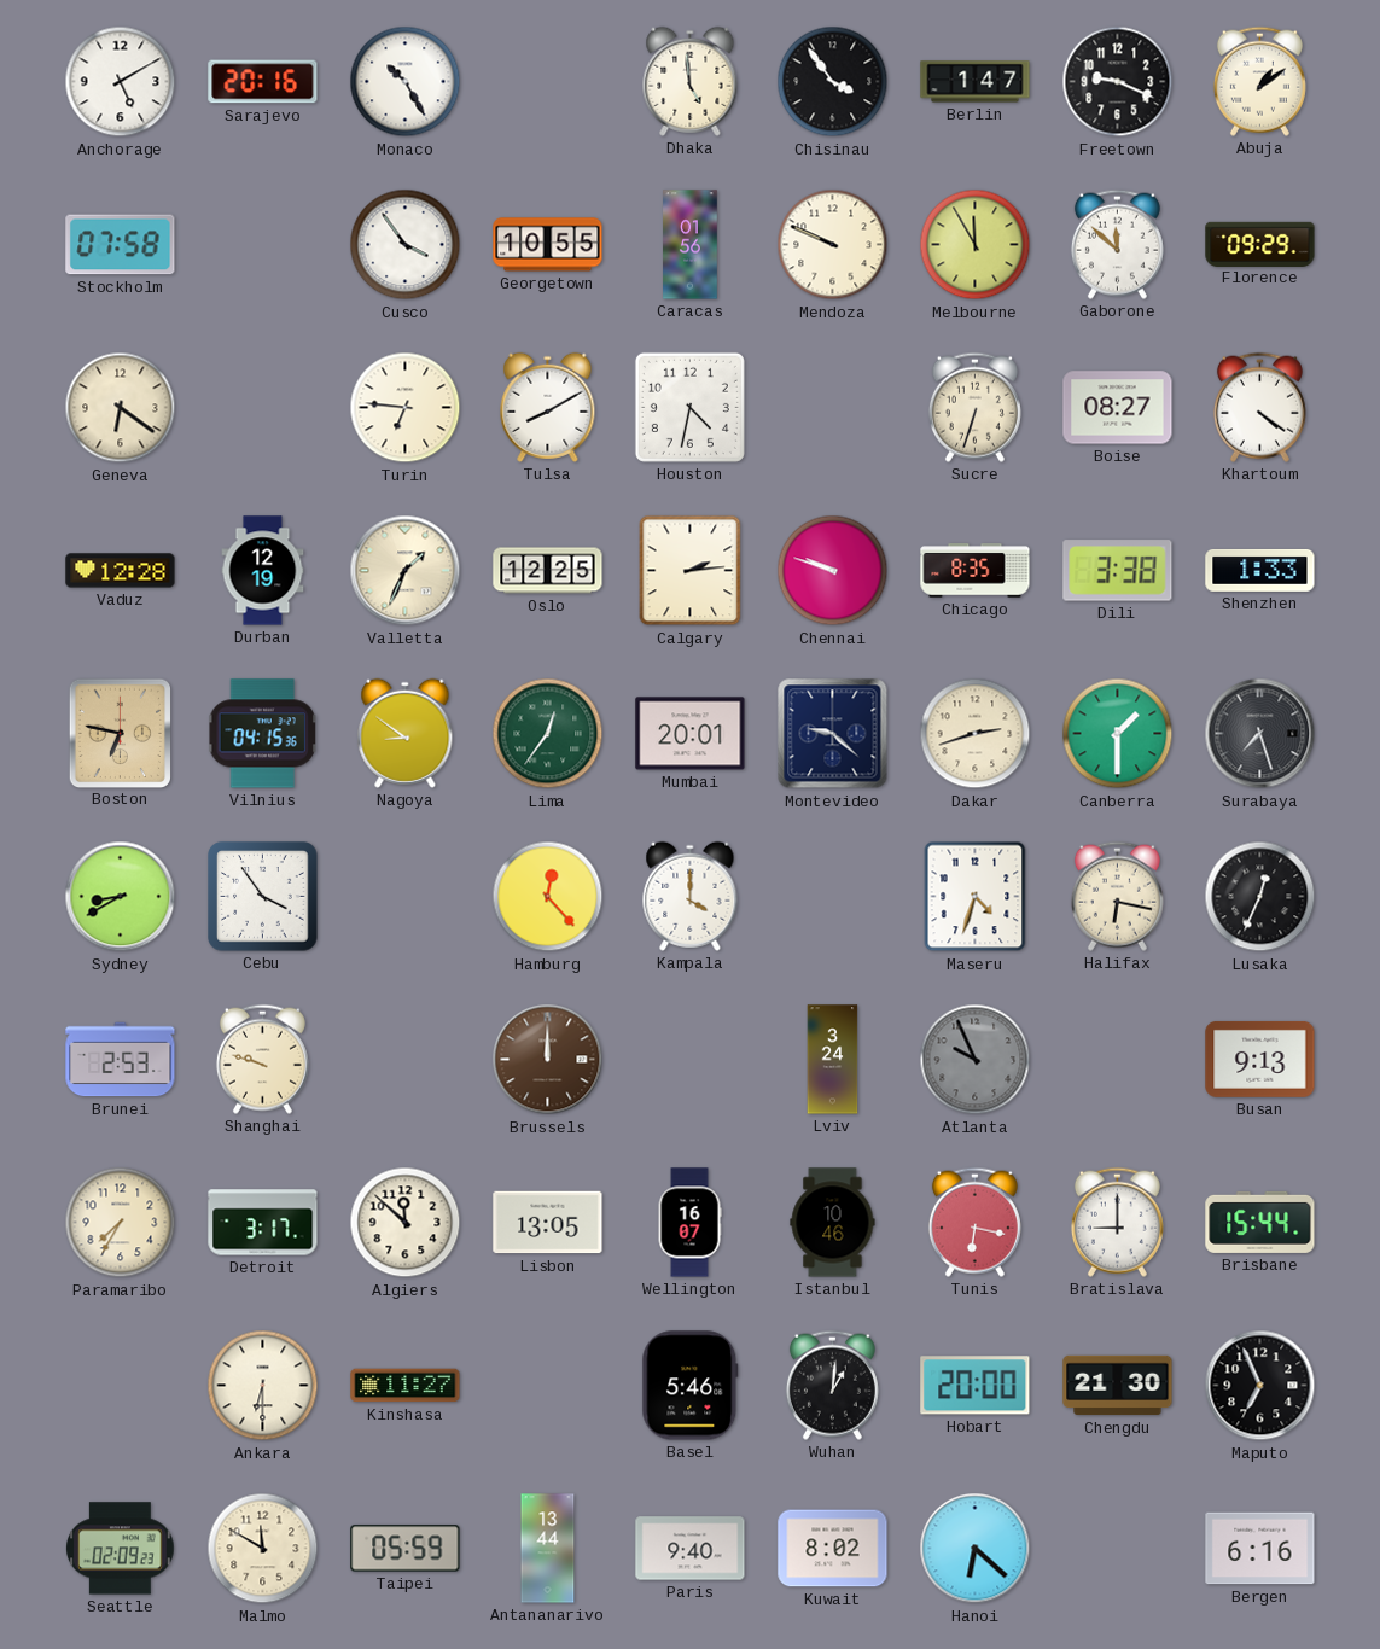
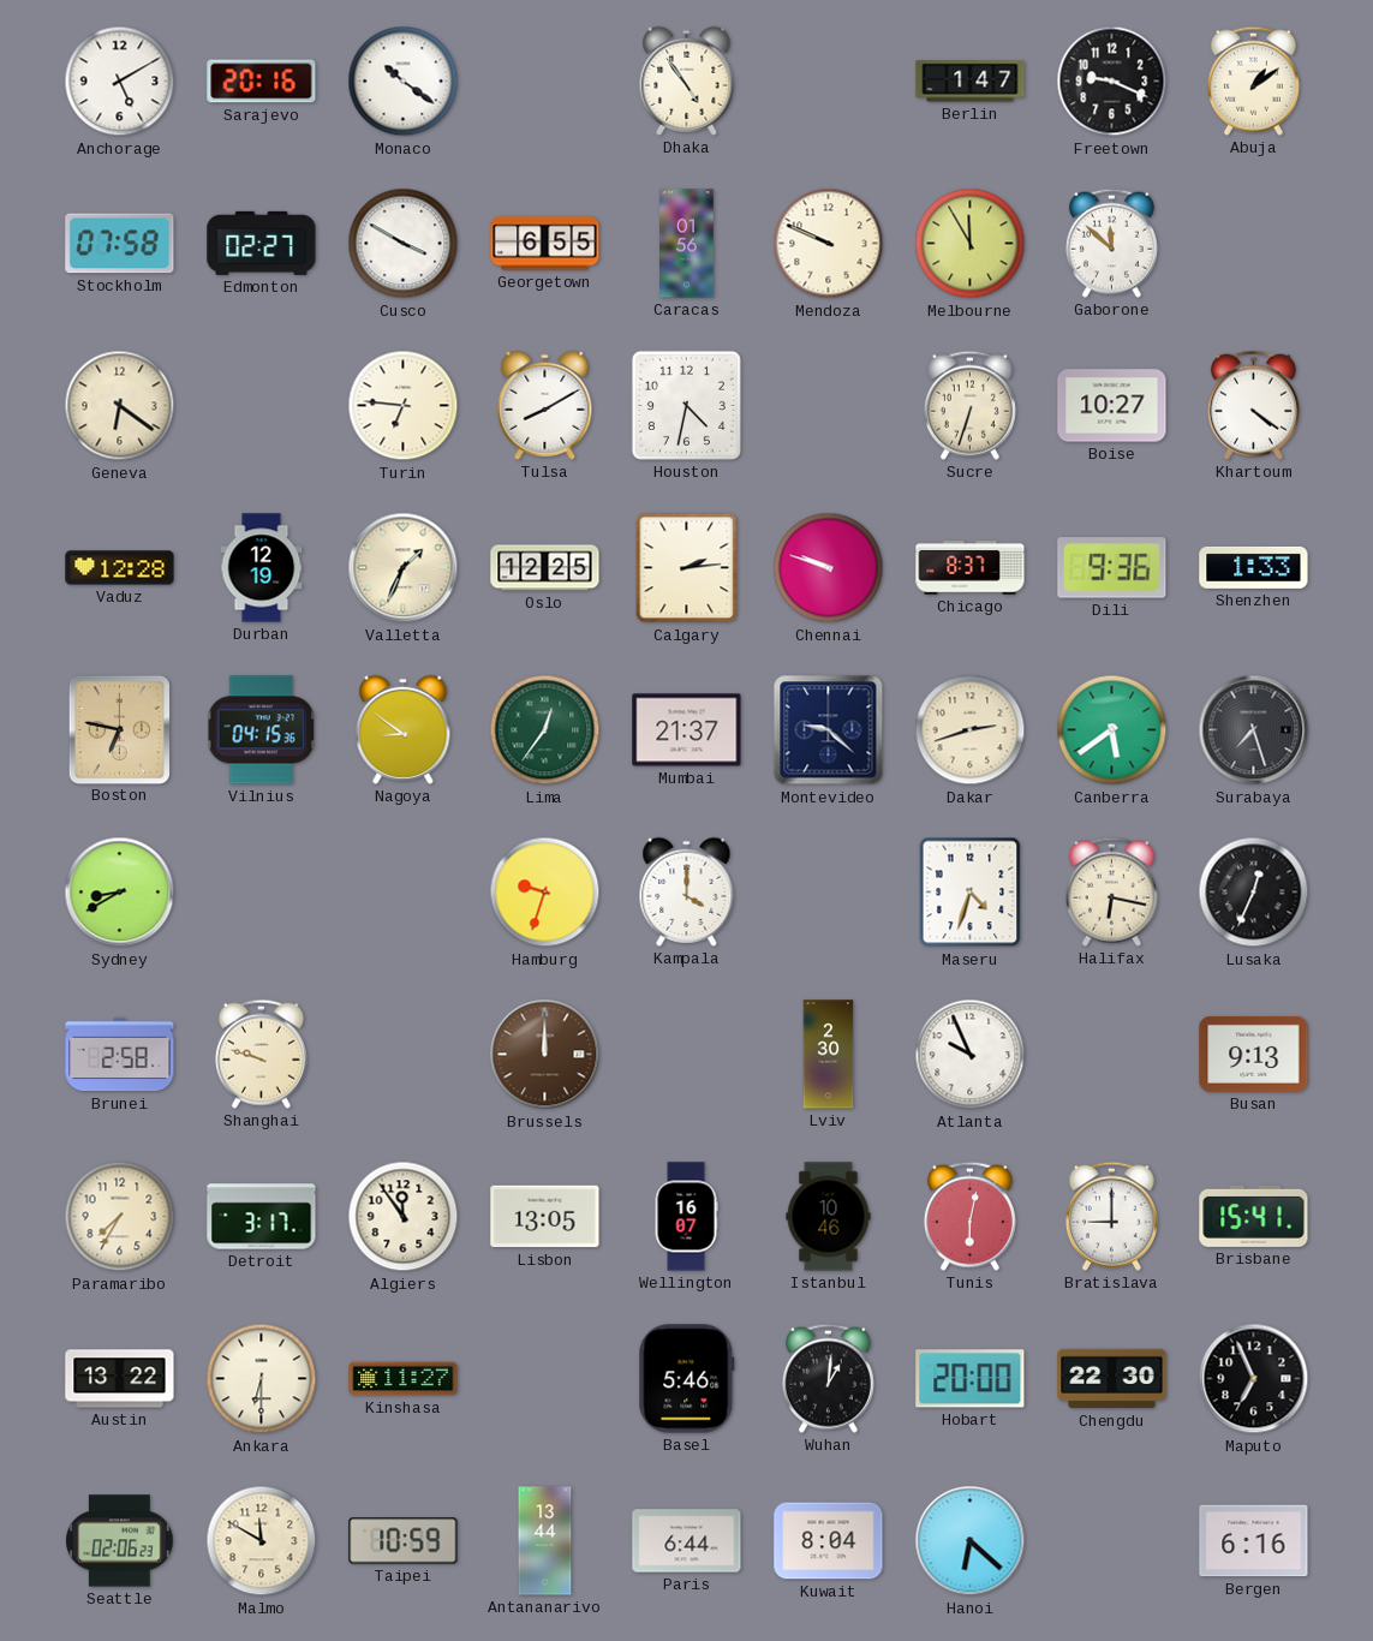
Monaco: 10:25 -> 10:21 (404, 82)
Dhaka: 4:59 -> 4:54 (687, 80)
Chisinau: 3:54 -> none (833, 82)
Edmonton: none -> 02:27 (262, 243)
Cusco: 3:54 -> 3:50 (404, 244)
Georgetown: 10:55 -> 6:55 (545, 244)
Florence: 09:29 -> none (1260, 244)
Boise: 08:27 -> 10:27 (1112, 406)
Chicago: 8:35 -> 8:37 (971, 568)
Dili: 3:38 -> 9:36 (1112, 568)
Mumbai: 20:01 -> 21:37 (687, 730)
Canberra: 1:30 -> 5:39 (1112, 730)
Cebu: 3:54 -> none (263, 897)
Hamburg: 12:23 -> 9:33 (545, 893)
Brunei: 2:53 -> 2:58 (120, 1055)
Lviv: 3:24 -> 2:30 (829, 1055)
Atlanta dial: grey -> white (971, 1055)
Algiers: 11:52 -> 11:54 (404, 1217)
Tunis: 6:17 -> 6:02 (969, 1216)
Brisbane: 15:44 -> 15:41 (1254, 1216)
Austin: none -> 13:22 (120, 1379)
Chengdu: 21:30 -> 22:30 (1112, 1379)
Seattle: 02:09 -> 02:06 (120, 1541)
Taipei: 05:59 -> 10:59 (404, 1541)
Paris: 9:40 -> 6:44 (687, 1541)
Kuwait: 8:02 -> 8:04 (829, 1541)
